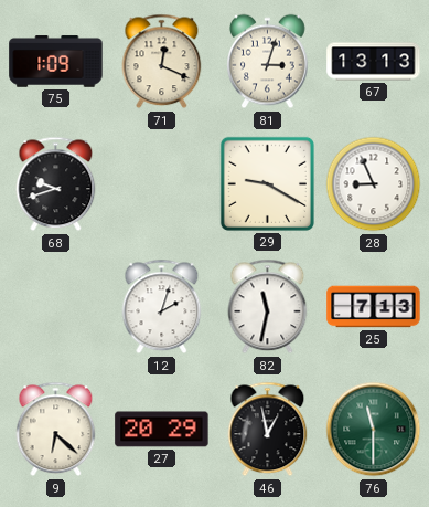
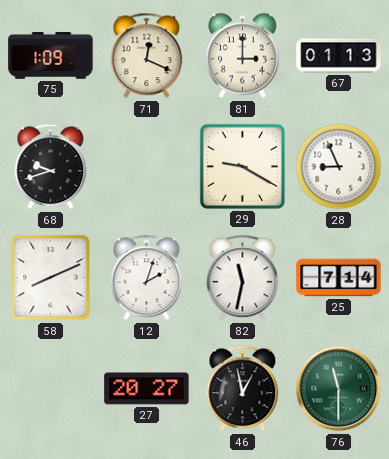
81: 3:03 -> 3:00 (243, 56)
67: 13:13 -> 01:13 (339, 56)
58: none -> 8:11 (51, 278)
25: 7:13 -> 7:14 (339, 278)
9: 6:22 -> none (56, 430)
27: 20:29 -> 20:27 (147, 389)
